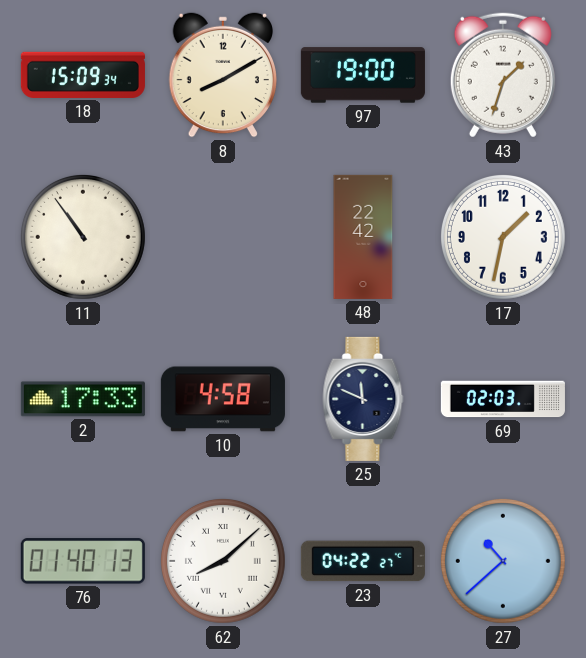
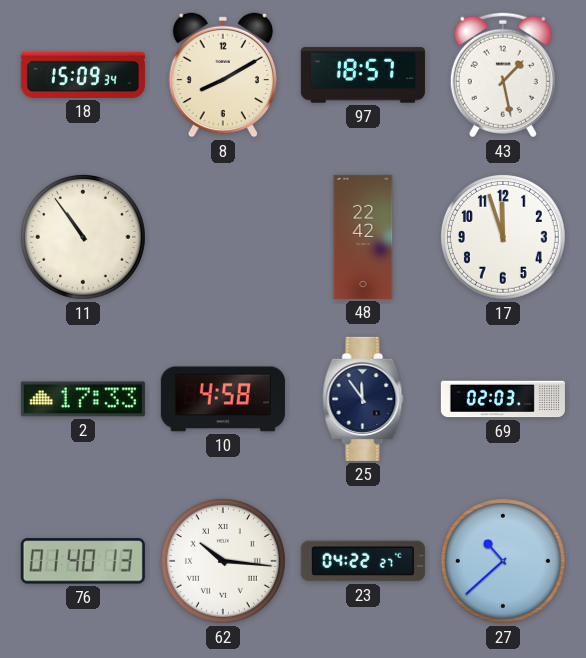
97: 19:00 -> 18:57 (363, 75)
43: 1:33 -> 1:28 (503, 75)
17: 1:32 -> 11:57 (503, 237)
25: 11:49 -> 11:54 (363, 399)
62: 8:08 -> 10:16 (223, 561)
